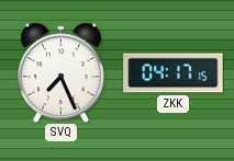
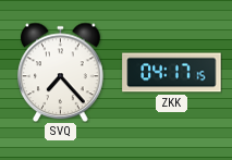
SVQ: 7:26 -> 7:23 (61, 72)
